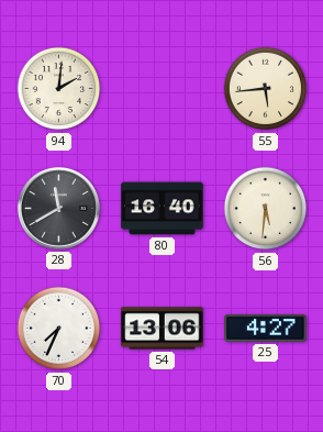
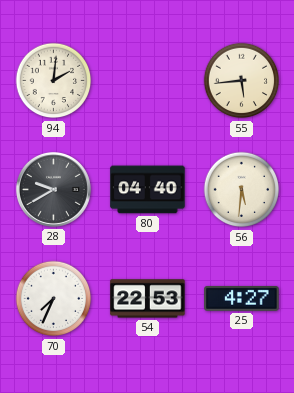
28: 11:40 -> 9:40 (53, 189)
80: 16:40 -> 04:40 (148, 190)
54: 13:06 -> 22:53 (148, 299)
